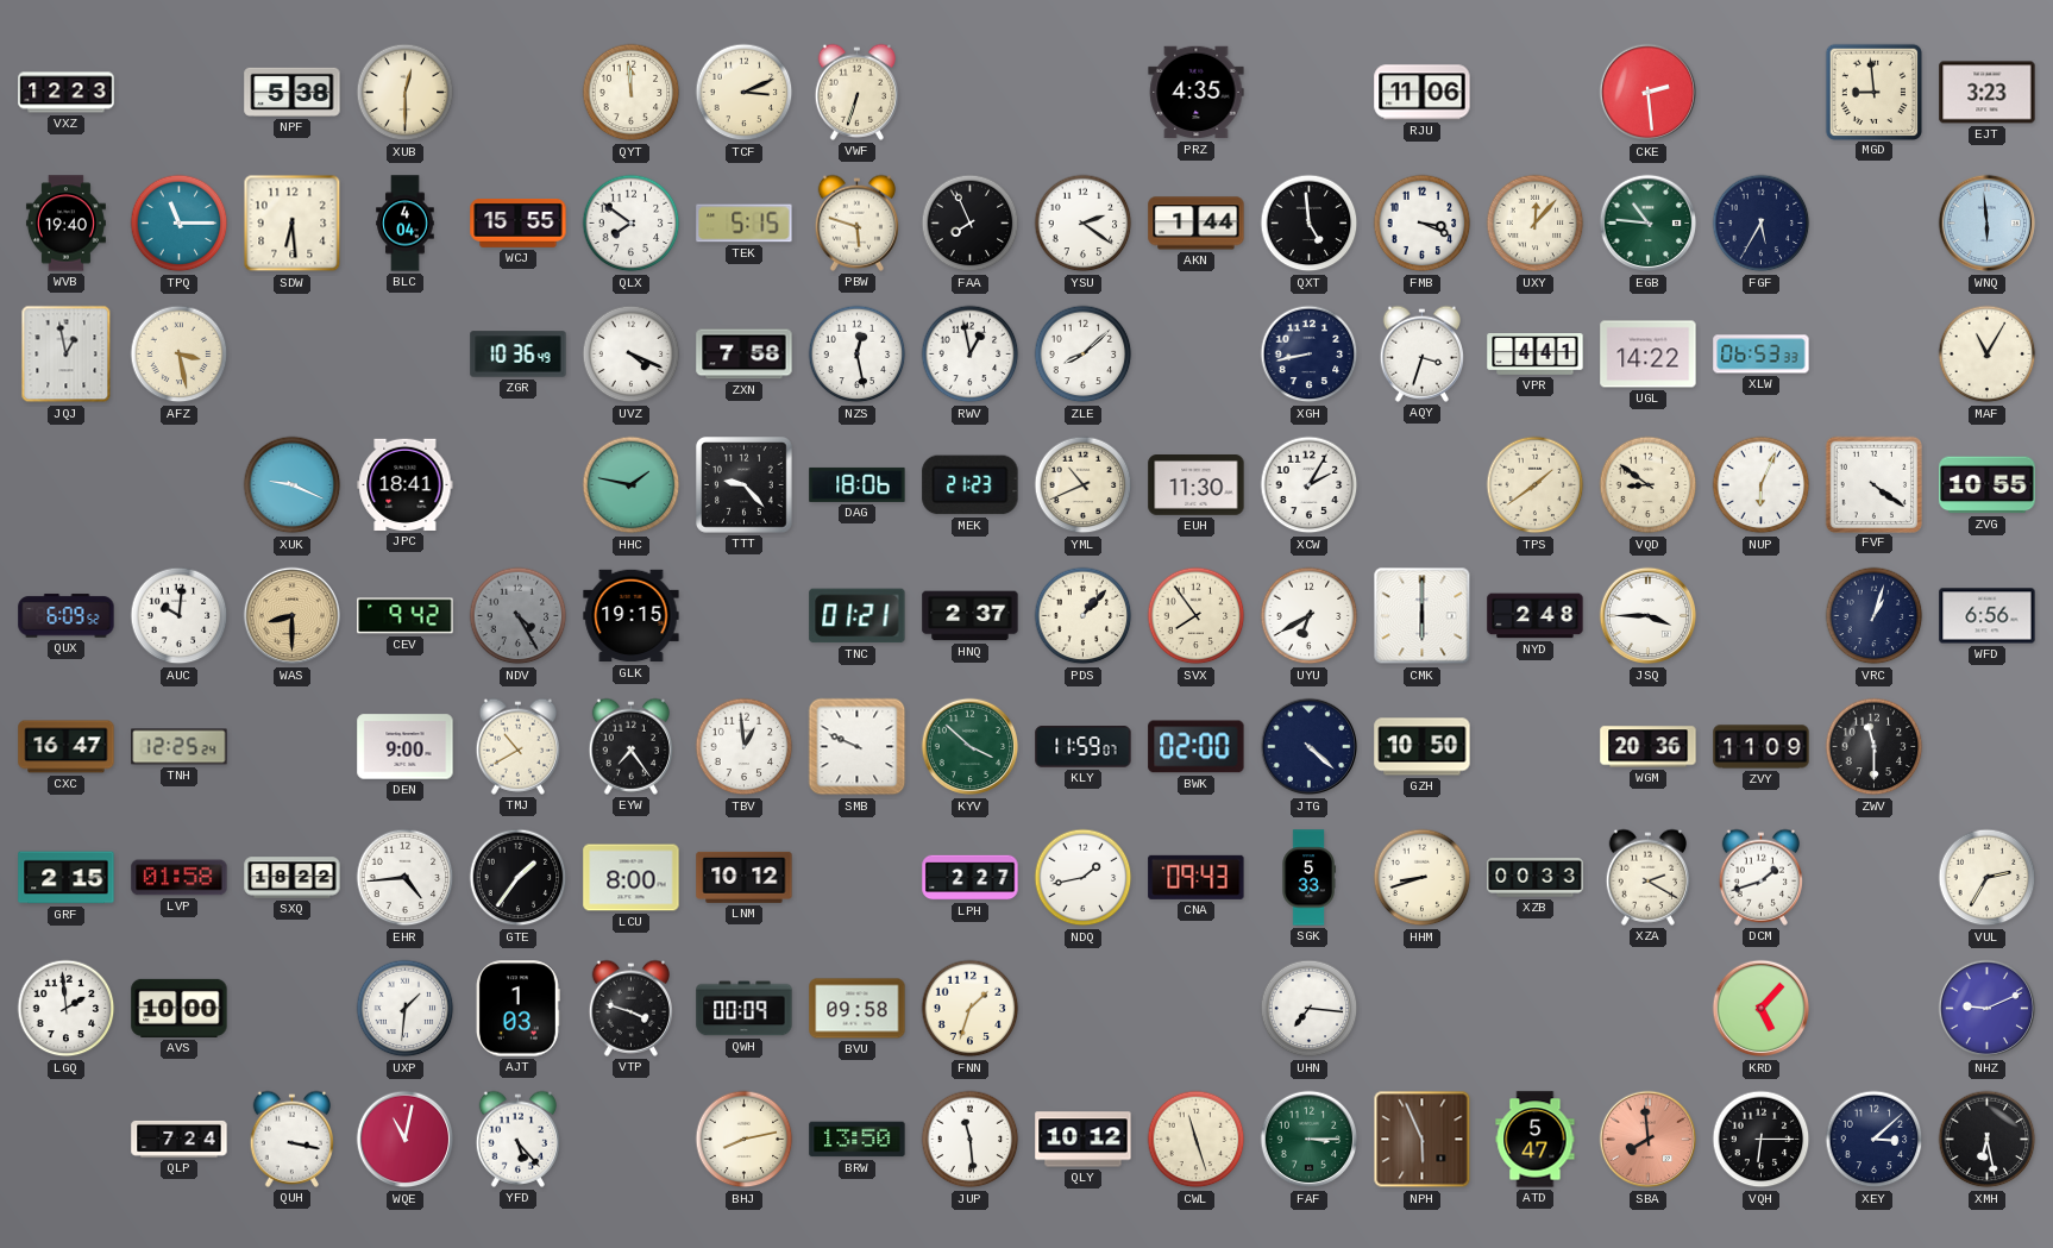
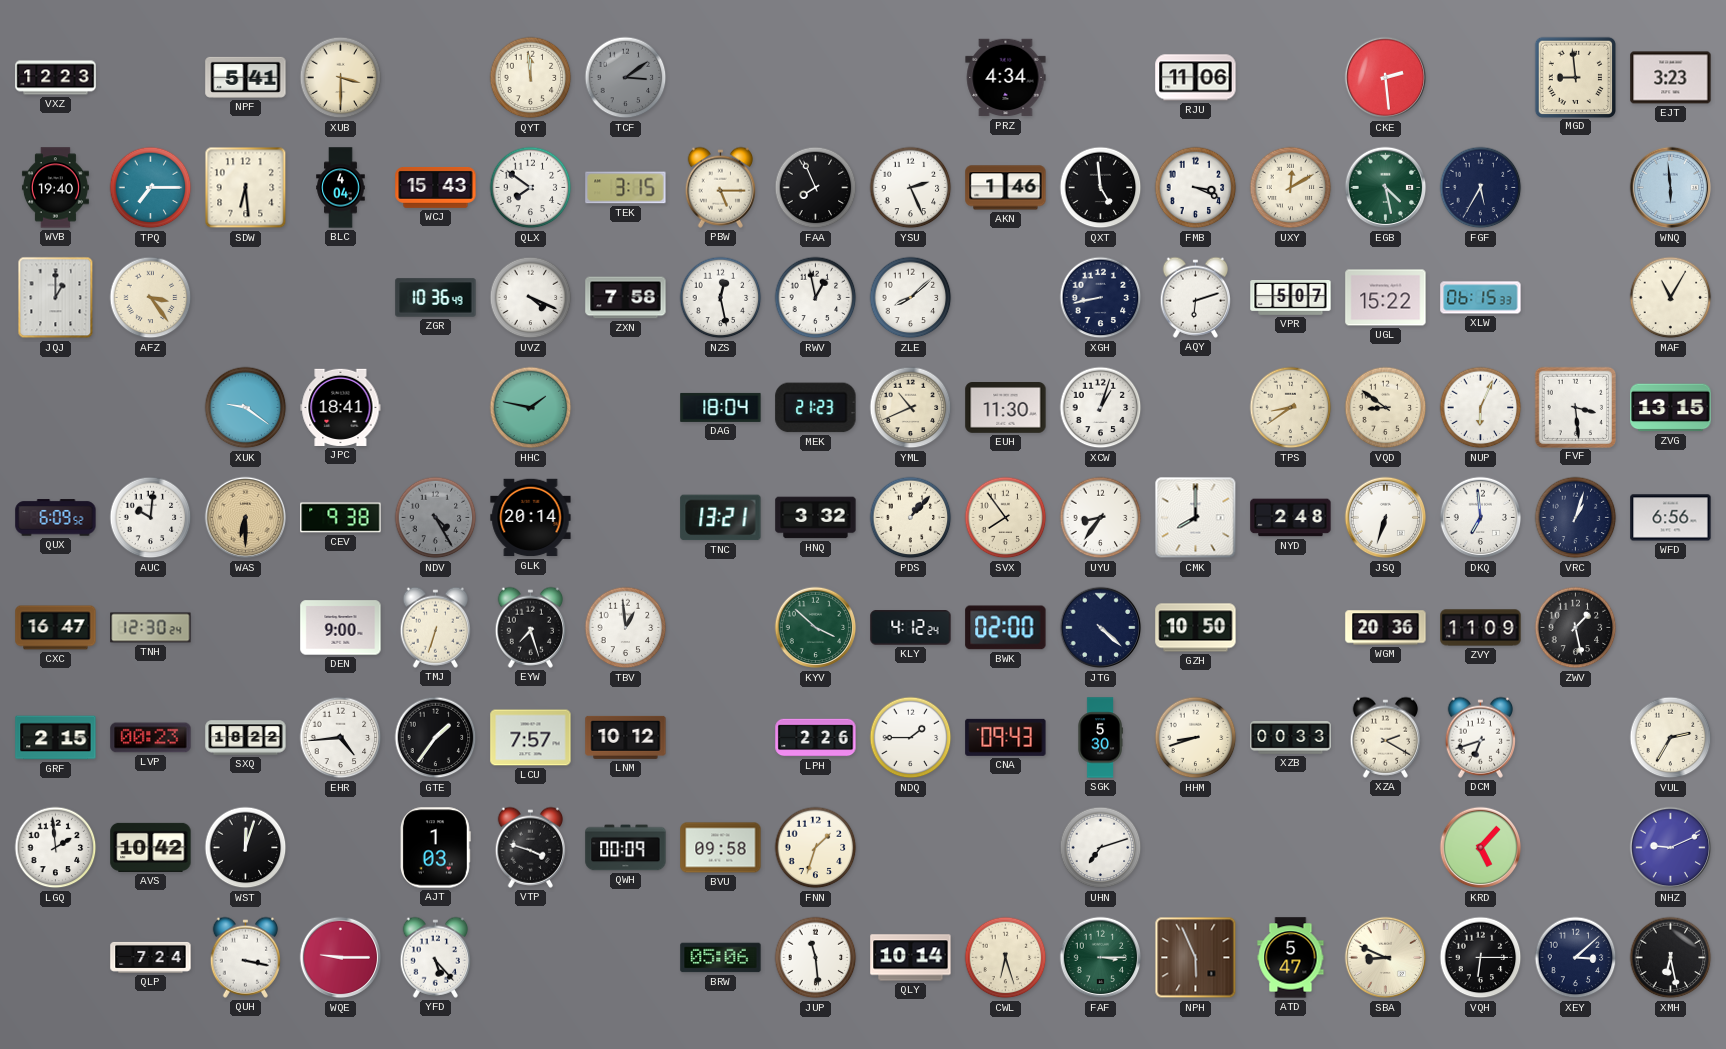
NPF: 5:38 -> 5:41 (246, 77)
XUB: 12:30 -> 3:30 (341, 78)
TCF: 3:11 -> 3:09 (626, 78)
TCF dial: cream -> grey (626, 78)
VWF: 6:33 -> none (858, 92)
PRZ: 4:35 -> 4:34 (1006, 78)
TPQ: 11:15 -> 7:15 (151, 188)
WCJ: 15:55 -> 15:43 (436, 188)
TEK: 5:15 -> 3:15 (626, 188)
PBW: 5:48 -> 5:15 (721, 187)
YSU: 2:21 -> 2:26 (911, 188)
AKN: 1:44 -> 1:46 (1006, 188)
UXY: 12:07 -> 12:10 (1291, 188)
EGB: 10:46 -> 4:28 (1386, 188)
JQJ: 12:58 -> 1:00 (56, 298)
AFZ: 3:28 -> 3:24 (151, 298)
AQY: 3:33 -> 6:12 (1196, 297)
VPR: 4:41 -> 5:07 (1291, 298)
UGL: 14:22 -> 15:22 (1386, 298)
XLW: 06:53 -> 06:15 (1481, 298)
XUK: 9:19 -> 9:21 (246, 408)
TTT: 9:23 -> none (745, 485)
DAG: 18:06 -> 18:04 (721, 407)
XCW: 2:05 -> 1:03 (1101, 408)
TPS: 1:39 -> 8:39 (1291, 408)
FVF: 4:21 -> 3:29 (1575, 407)
ZVG: 10:55 -> 13:15 (1671, 408)
WAS: 8:30 -> 6:30 (246, 518)
CEV: 9:42 -> 9:38 (341, 518)
GLK: 19:15 -> 20:14 (531, 518)
TNC: 01:21 -> 13:21 (721, 518)
HNQ: 2:37 -> 3:32 (816, 518)
UYU: 6:40 -> 8:36 (1101, 518)
CMK: 6:00 -> 8:00 (1196, 518)
JSQ: 3:45 -> 6:33 (1386, 518)
DKQ: none -> 6:59 (1481, 518)
TNH: 12:25 -> 12:30 (151, 628)
TMJ: 10:40 -> 6:33 (436, 627)
EYW: 7:24 -> 7:27 (531, 627)
SMB: 9:49 -> none (858, 747)
KLY: 11:59 -> 4:12 (911, 628)
ZWV: 11:30 -> 1:28 (1576, 628)
LVP: 01:58 -> 00:23 (151, 738)
LCU: 8:00 -> 7:57 (531, 738)
LPH: 2:27 -> 2:26 (816, 738)
NDQ: 1:43 -> 1:45 (911, 738)
SGK: 5:33 -> 5:30 (1100, 738)
DCM: 1:42 -> 6:42 (1481, 737)
AVS: 10:00 -> 10:42 (151, 847)
WST: none -> 12:03 (246, 848)
UXP: 1:31 -> none (406, 1009)
UHN: 7:16 -> 7:12 (1101, 848)
WQE: 11:02 -> 9:15 (341, 958)
BHJ: 8:13 -> none (745, 1140)
BRW: 13:50 -> 05:06 (721, 958)
QLY: 10:12 -> 10:14 (911, 958)
CWL: 11:27 -> 6:27 (1006, 958)
SBA: 7:59 -> 8:49 (1386, 958)
SBA dial: salmon -> cream (1386, 958)
